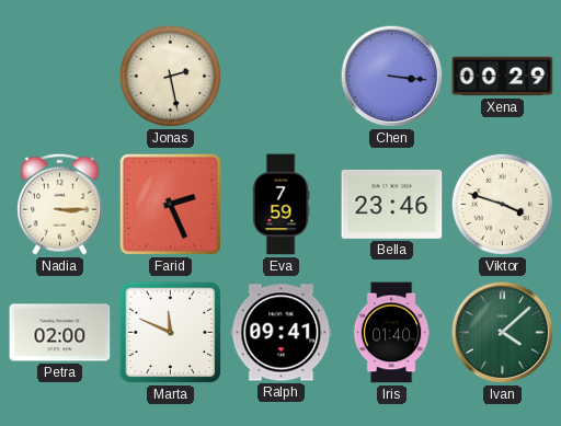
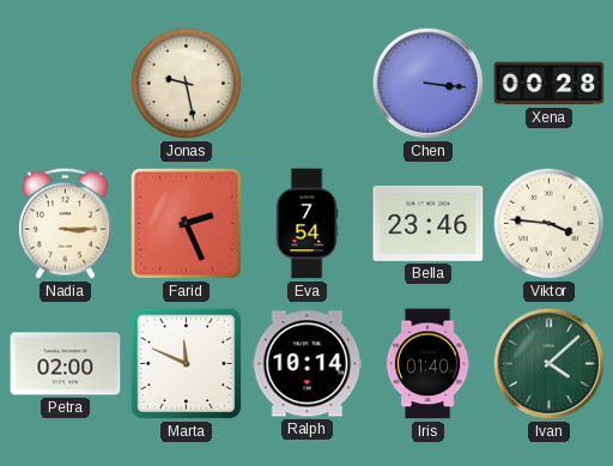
Jonas: 2:28 -> 9:28 (187, 84)
Xena: 00:29 -> 00:28 (550, 84)
Eva: 7:59 -> 7:54 (306, 224)
Viktor: 3:48 -> 3:46 (550, 224)
Ralph: 09:41 -> 10:14 (308, 364)
